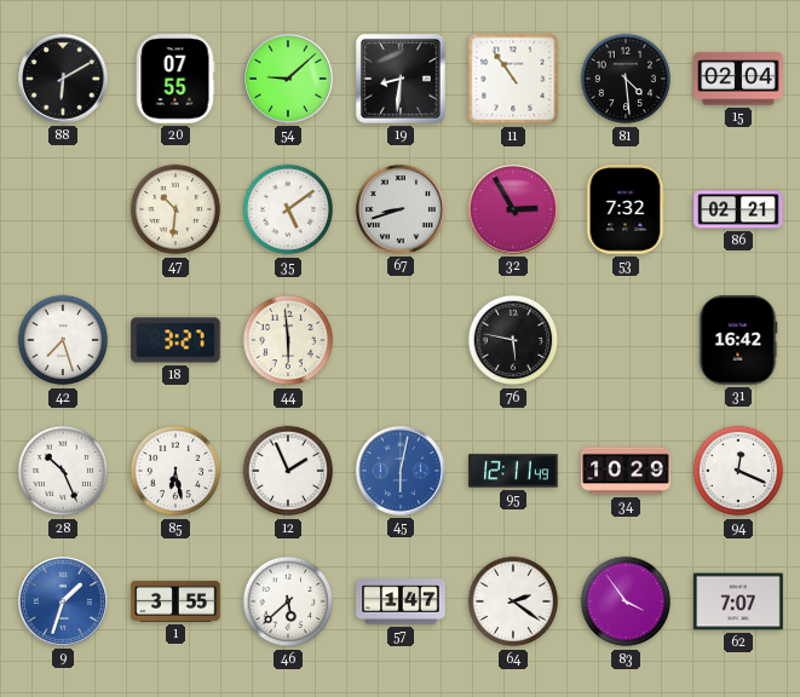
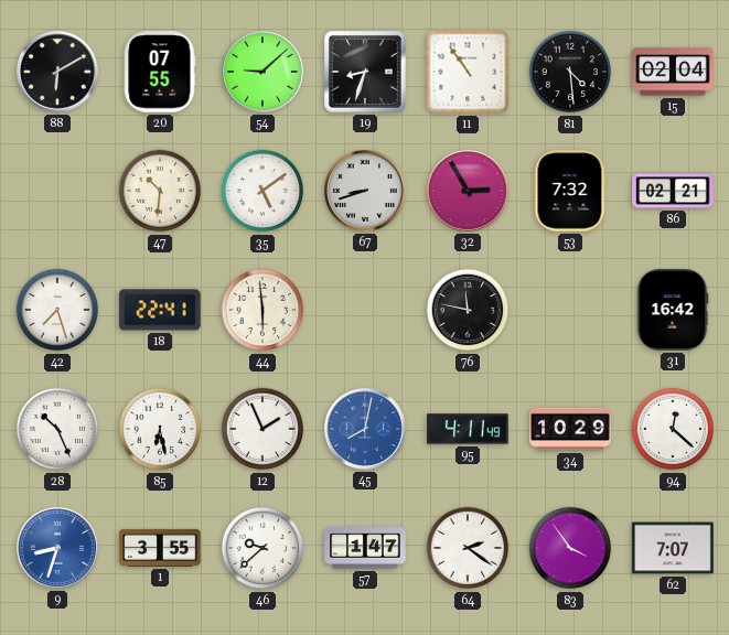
19: 8:31 -> 8:33 (365, 72)
18: 3:27 -> 22:41 (160, 310)
76: 5:47 -> 11:47 (468, 310)
45: 6:02 -> 8:02 (365, 429)
95: 12:11 -> 4:11 (468, 429)
94: 12:19 -> 12:22 (673, 429)
9: 1:33 -> 8:33 (57, 548)
46: 5:38 -> 9:38 (262, 548)
